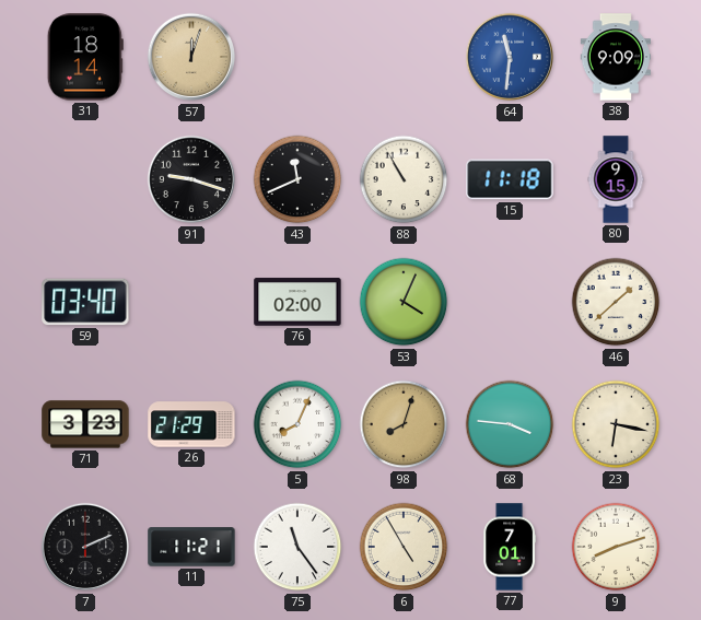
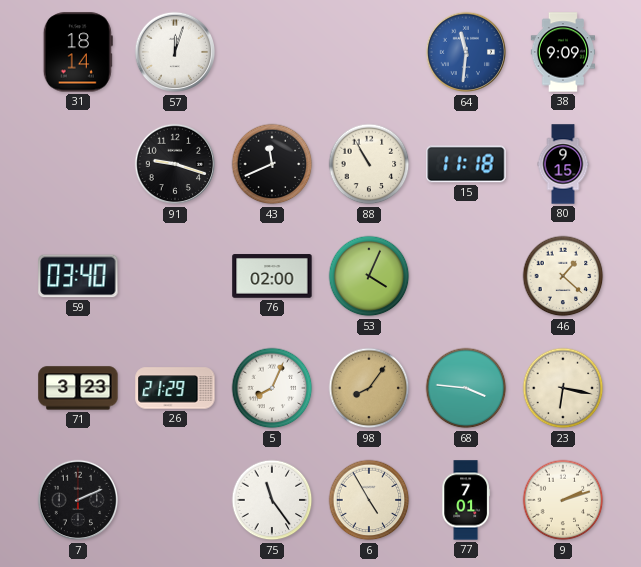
57 dial: champagne -> white (175, 52)
46: 1:38 -> 1:22 (563, 276)
98: 8:03 -> 8:06 (369, 388)
11: 11:21 -> none (191, 547)
9: 8:12 -> 2:12 (563, 500)
